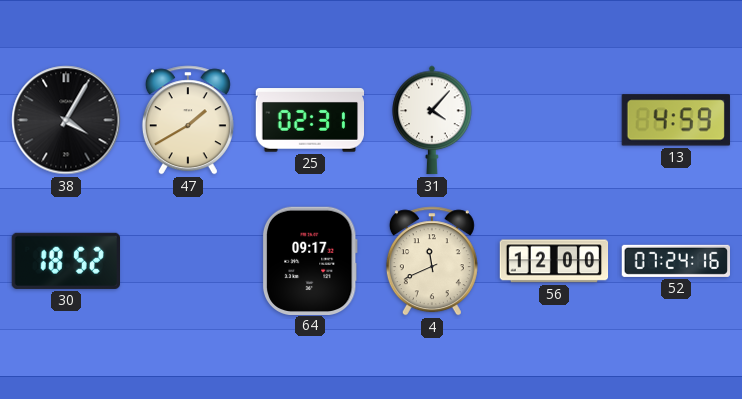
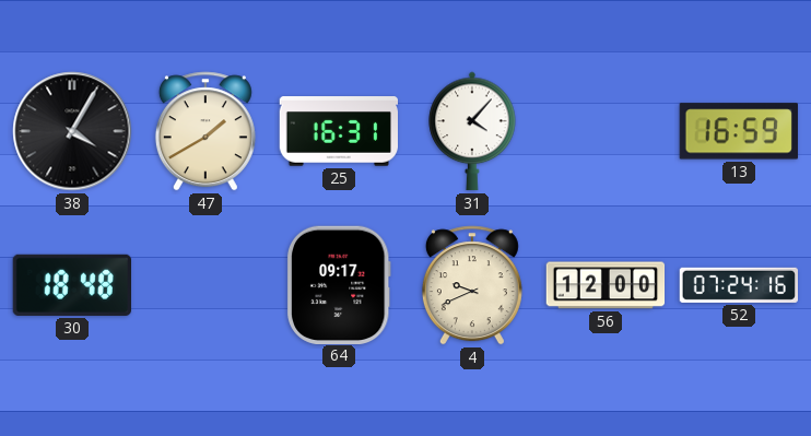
25: 02:31 -> 16:31 (338, 131)
13: 4:59 -> 16:59 (739, 131)
30: 18:52 -> 18:48 (71, 285)
4: 11:41 -> 9:41 (472, 285)
